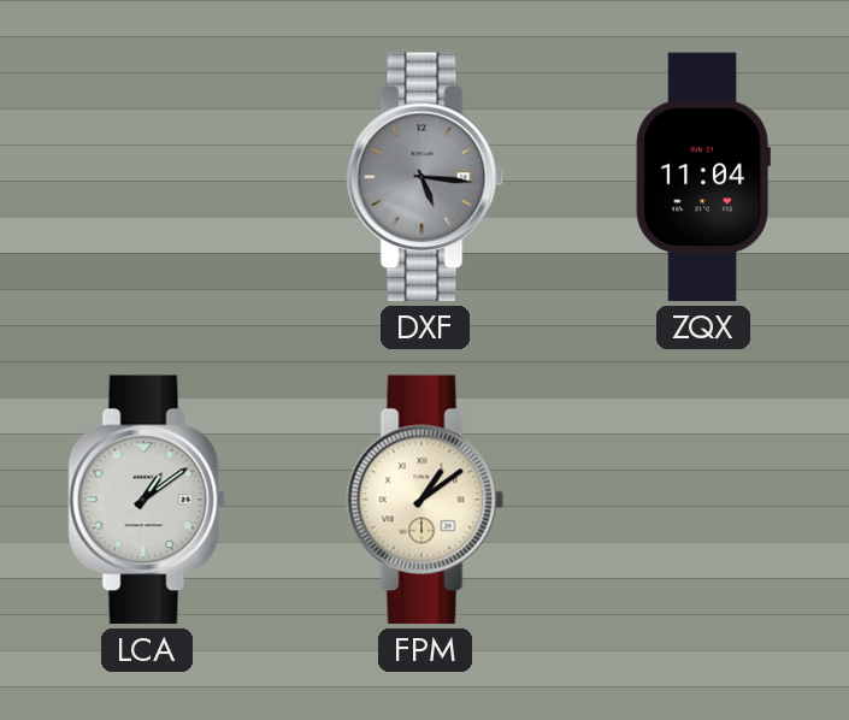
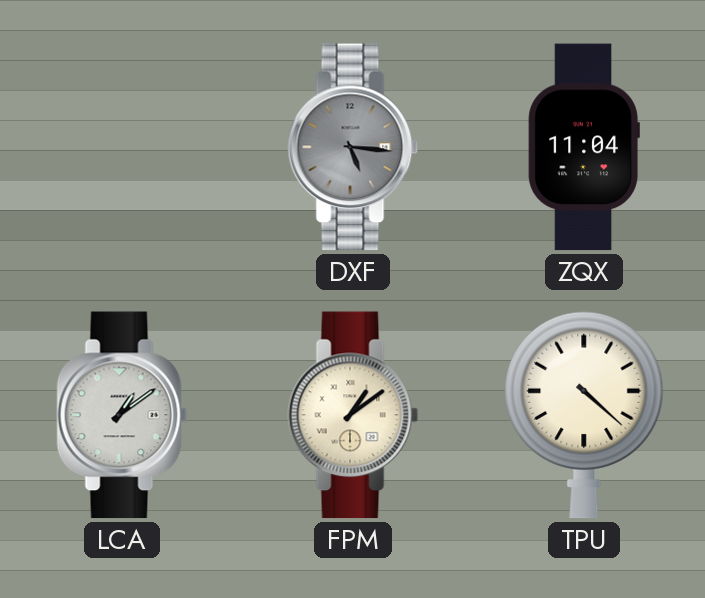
TPU: none -> 4:22 (584, 415)
